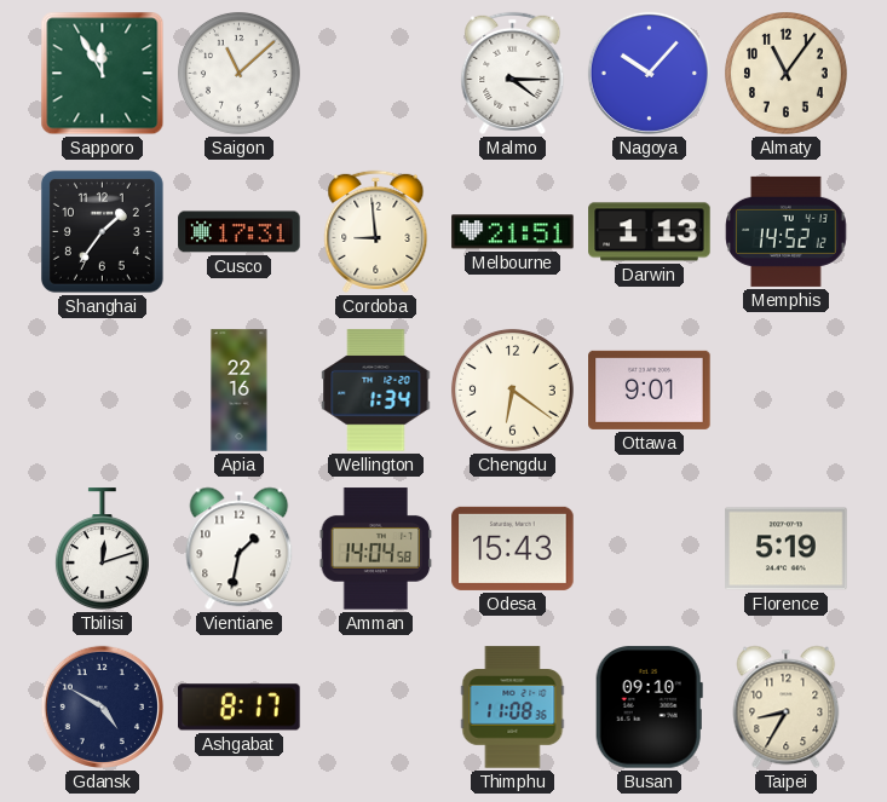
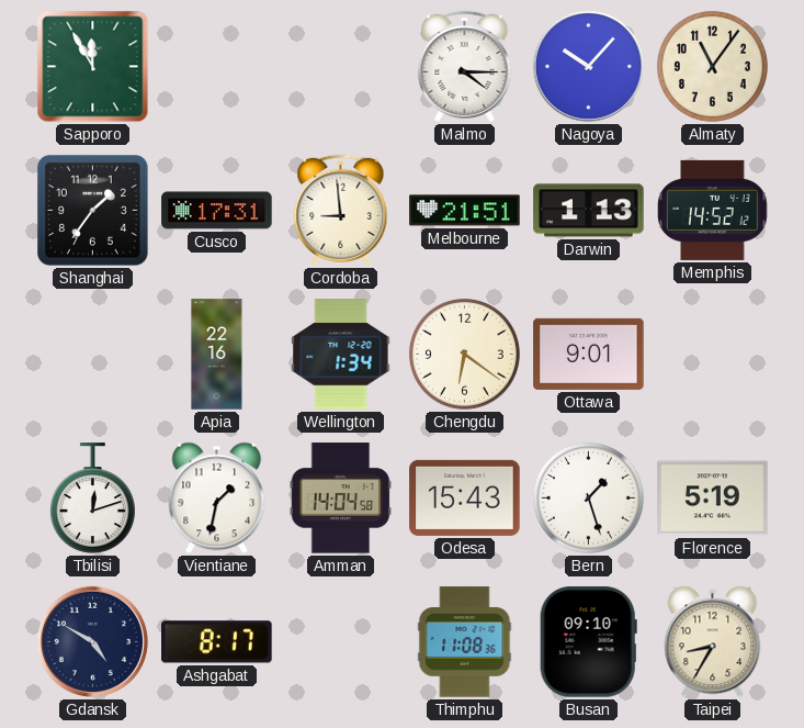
Saigon: 11:08 -> none (238, 73)
Bern: none -> 1:27 (588, 497)
